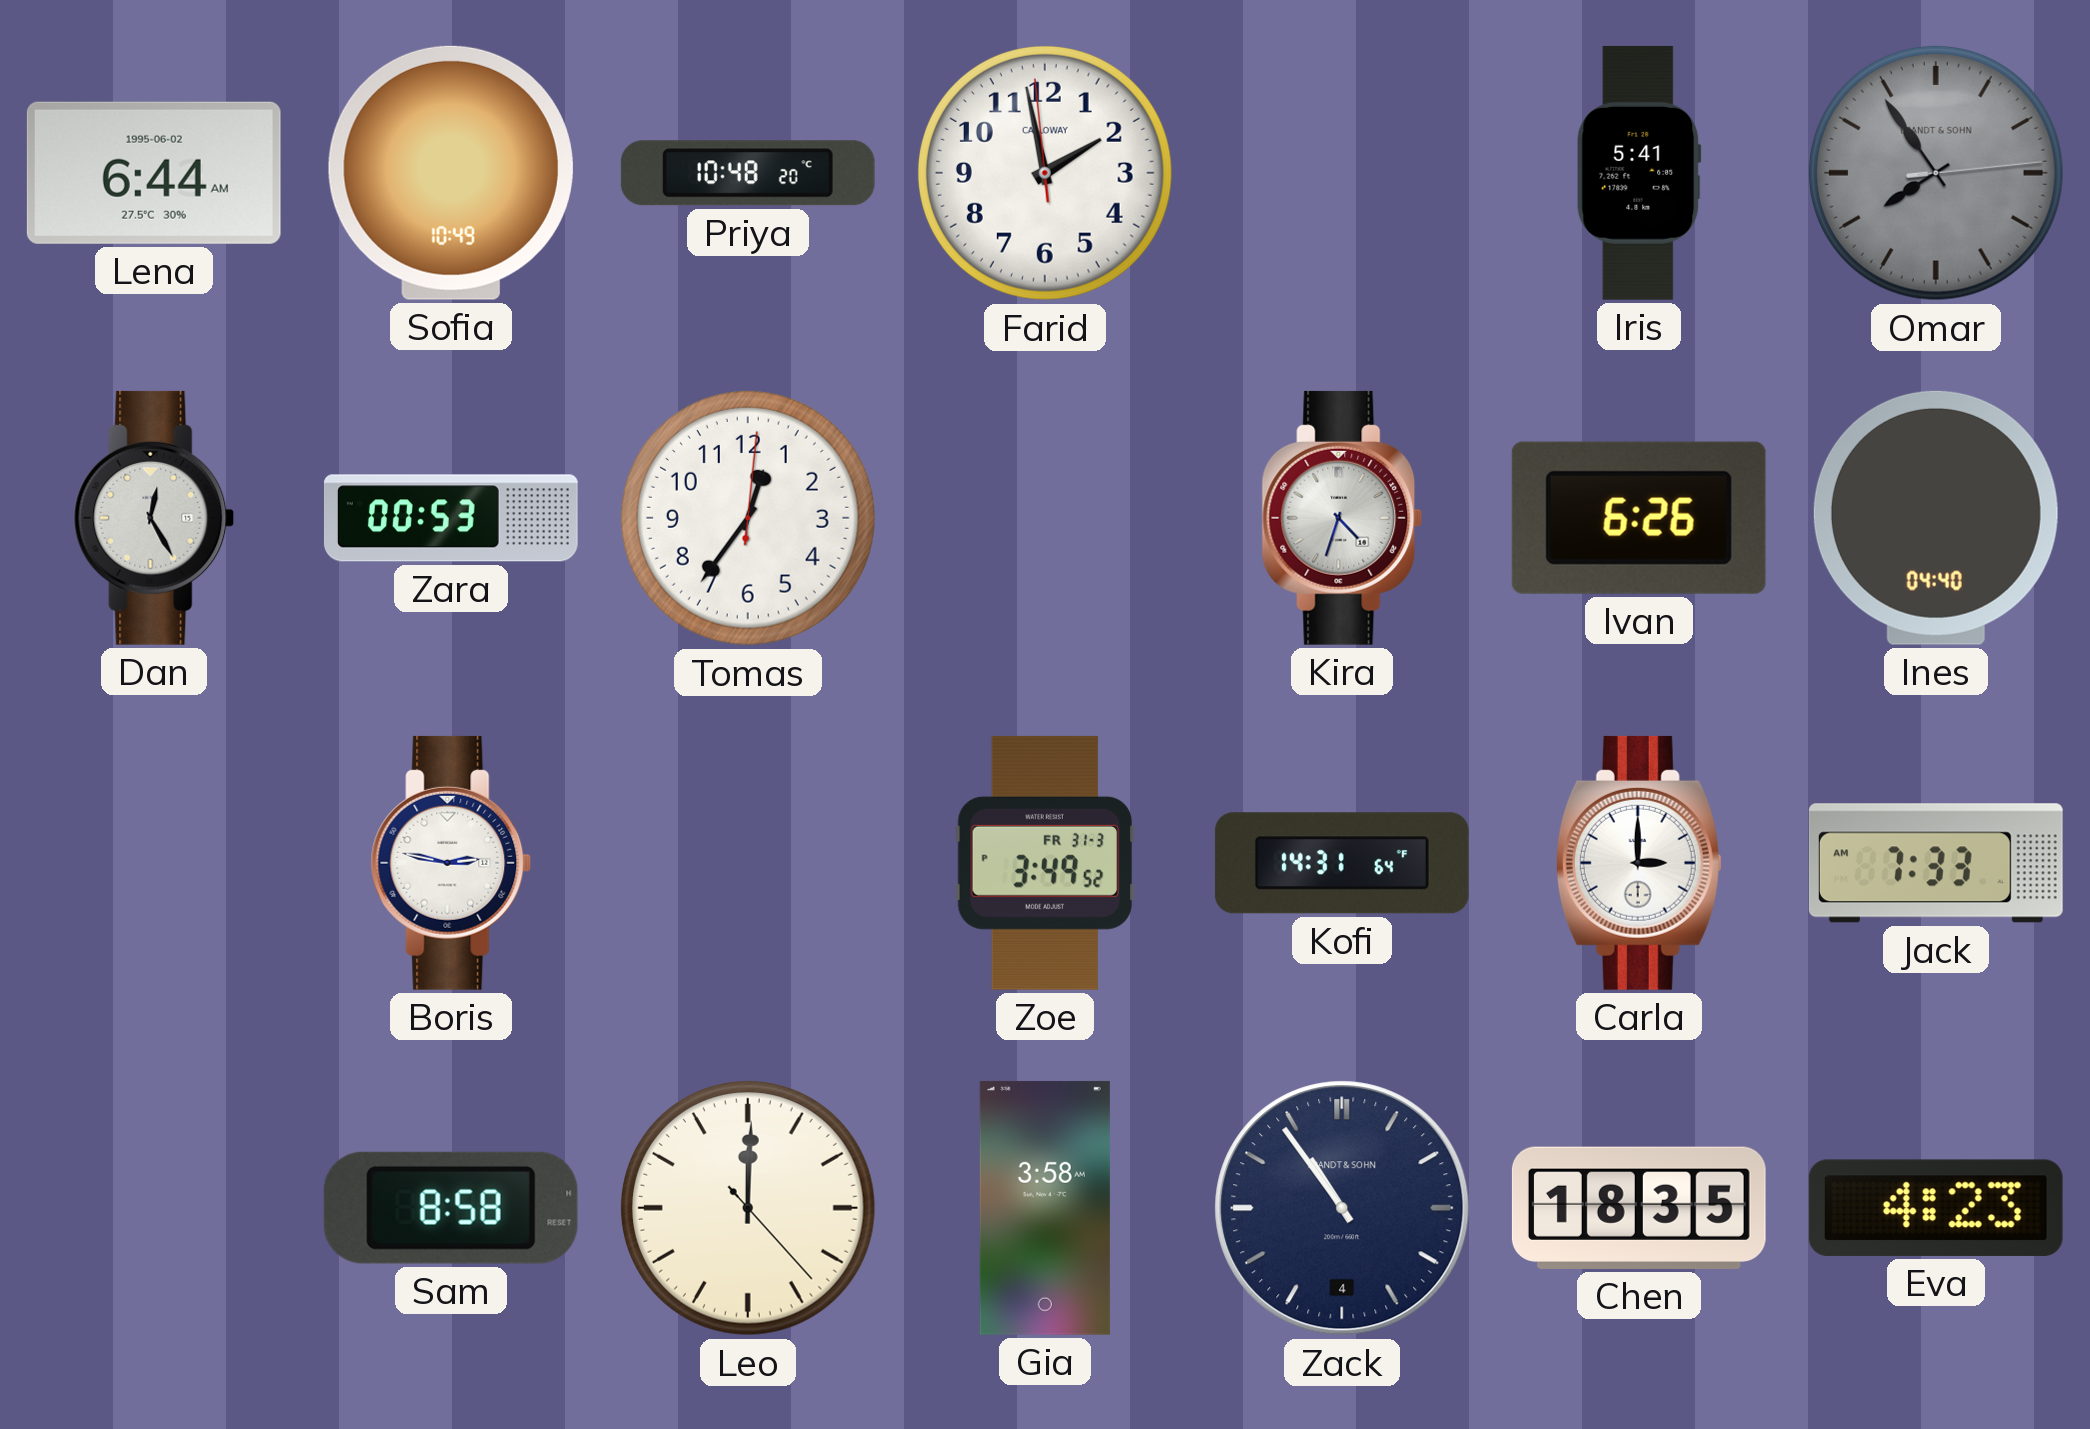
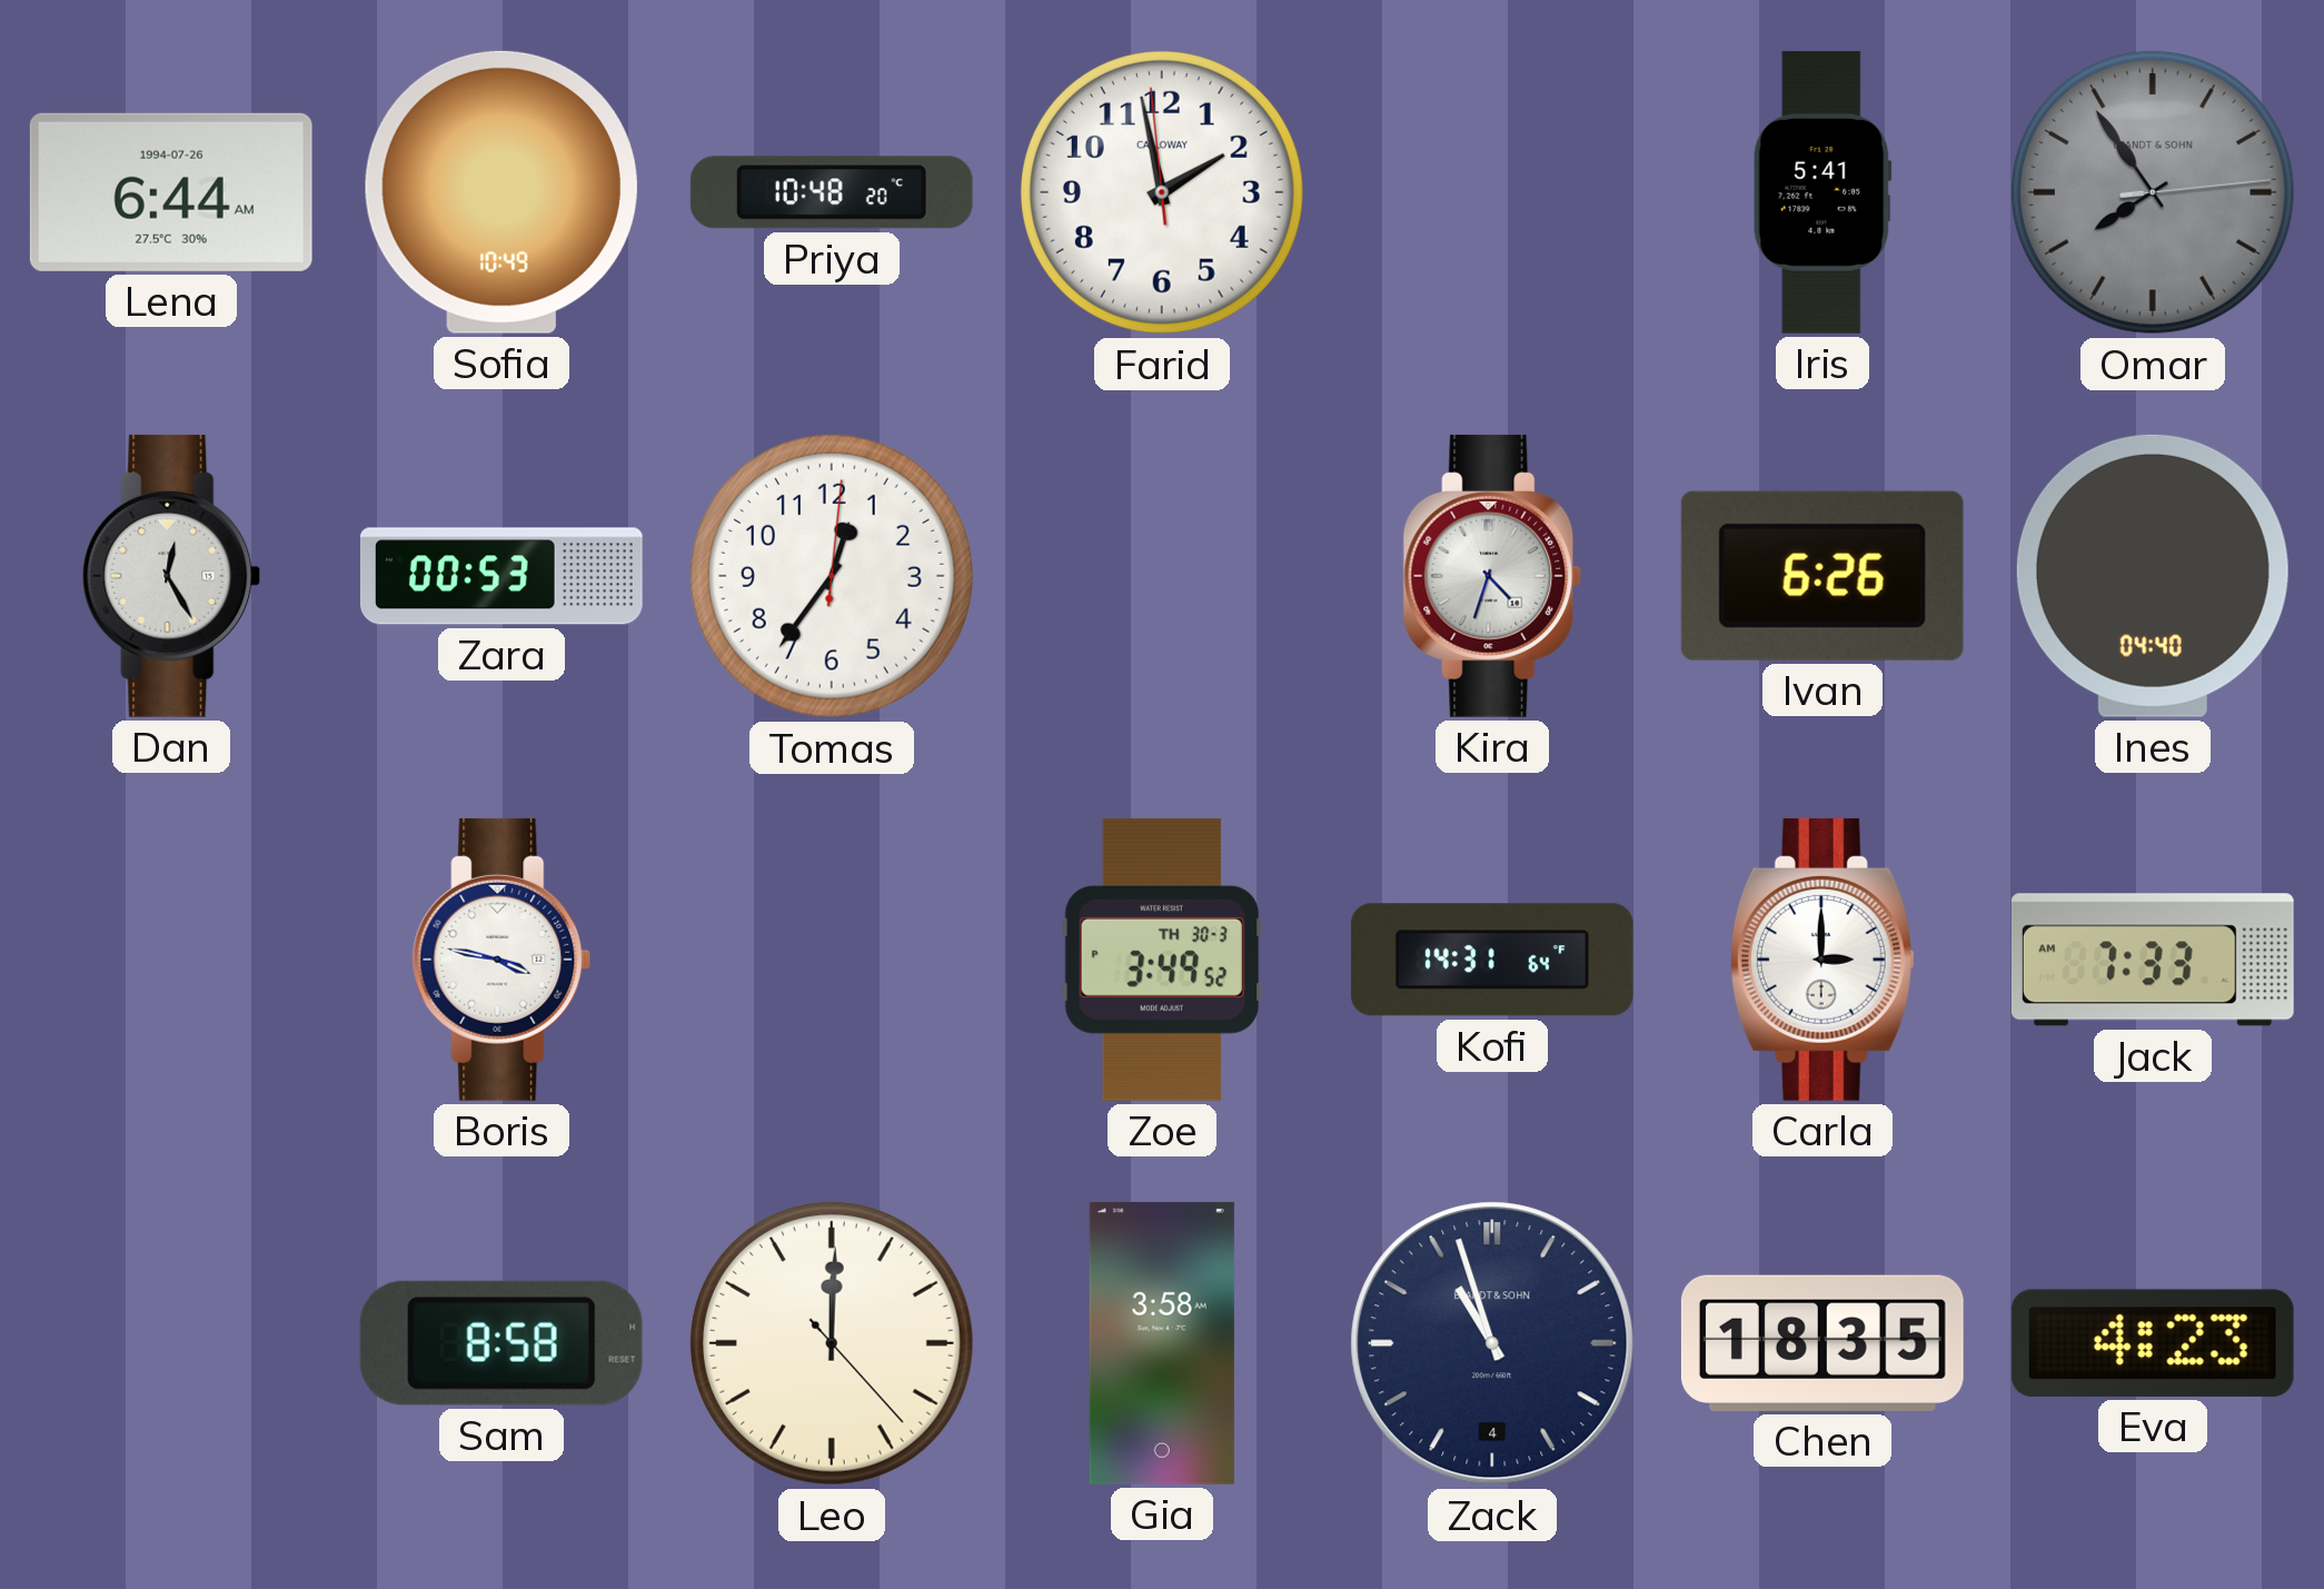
Lena date: 1995-06-02 -> 1994-07-26 (171, 192)
Boris: 2:47 -> 3:47 (501, 960)
Zoe date: FR 31-3 -> TH 30-3 (1162, 960)
Zack: 10:54 -> 10:57 (1492, 1343)
